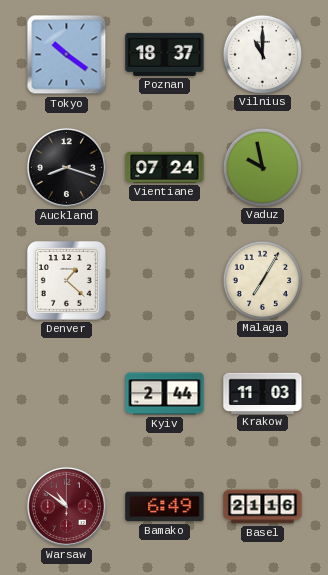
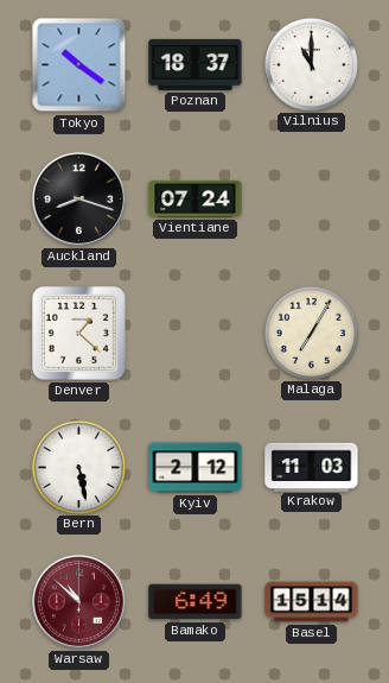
Vaduz: 9:58 -> none (262, 167)
Bern: none -> 5:28 (78, 467)
Kyiv: 2:44 -> 2:12 (196, 468)
Warsaw: 10:51 -> 10:52 (78, 601)
Basel: 21:16 -> 15:14 (312, 602)
